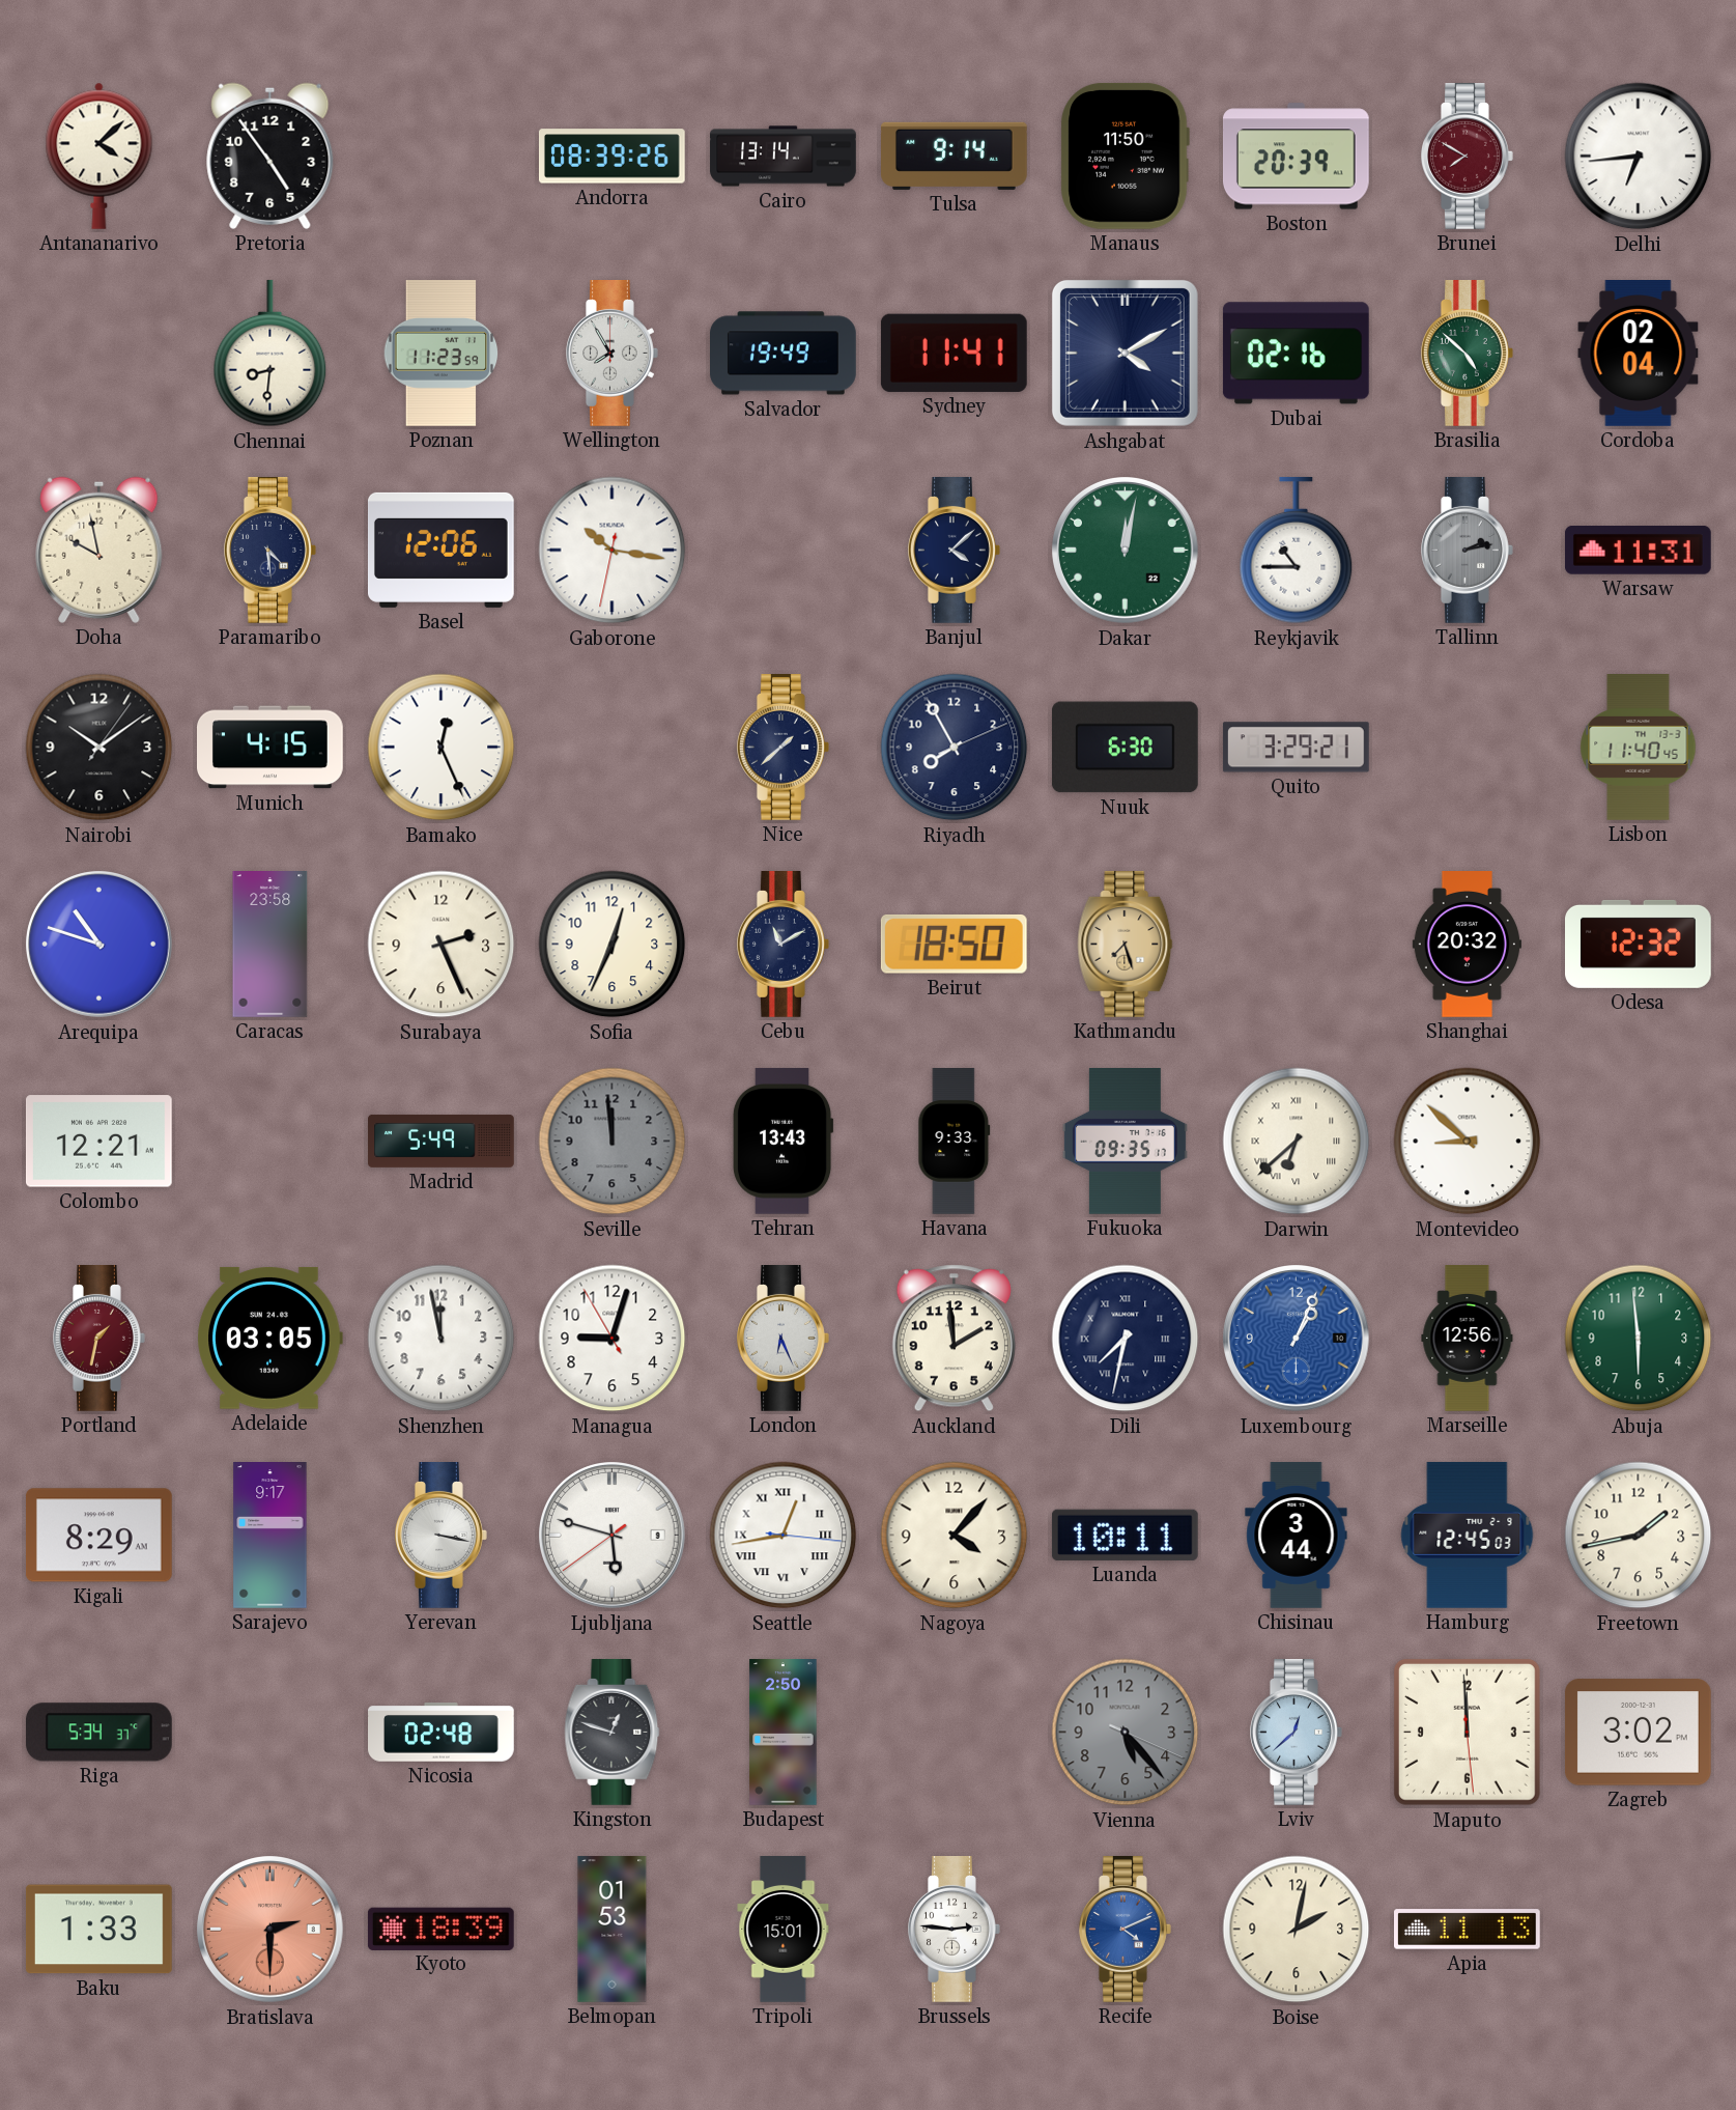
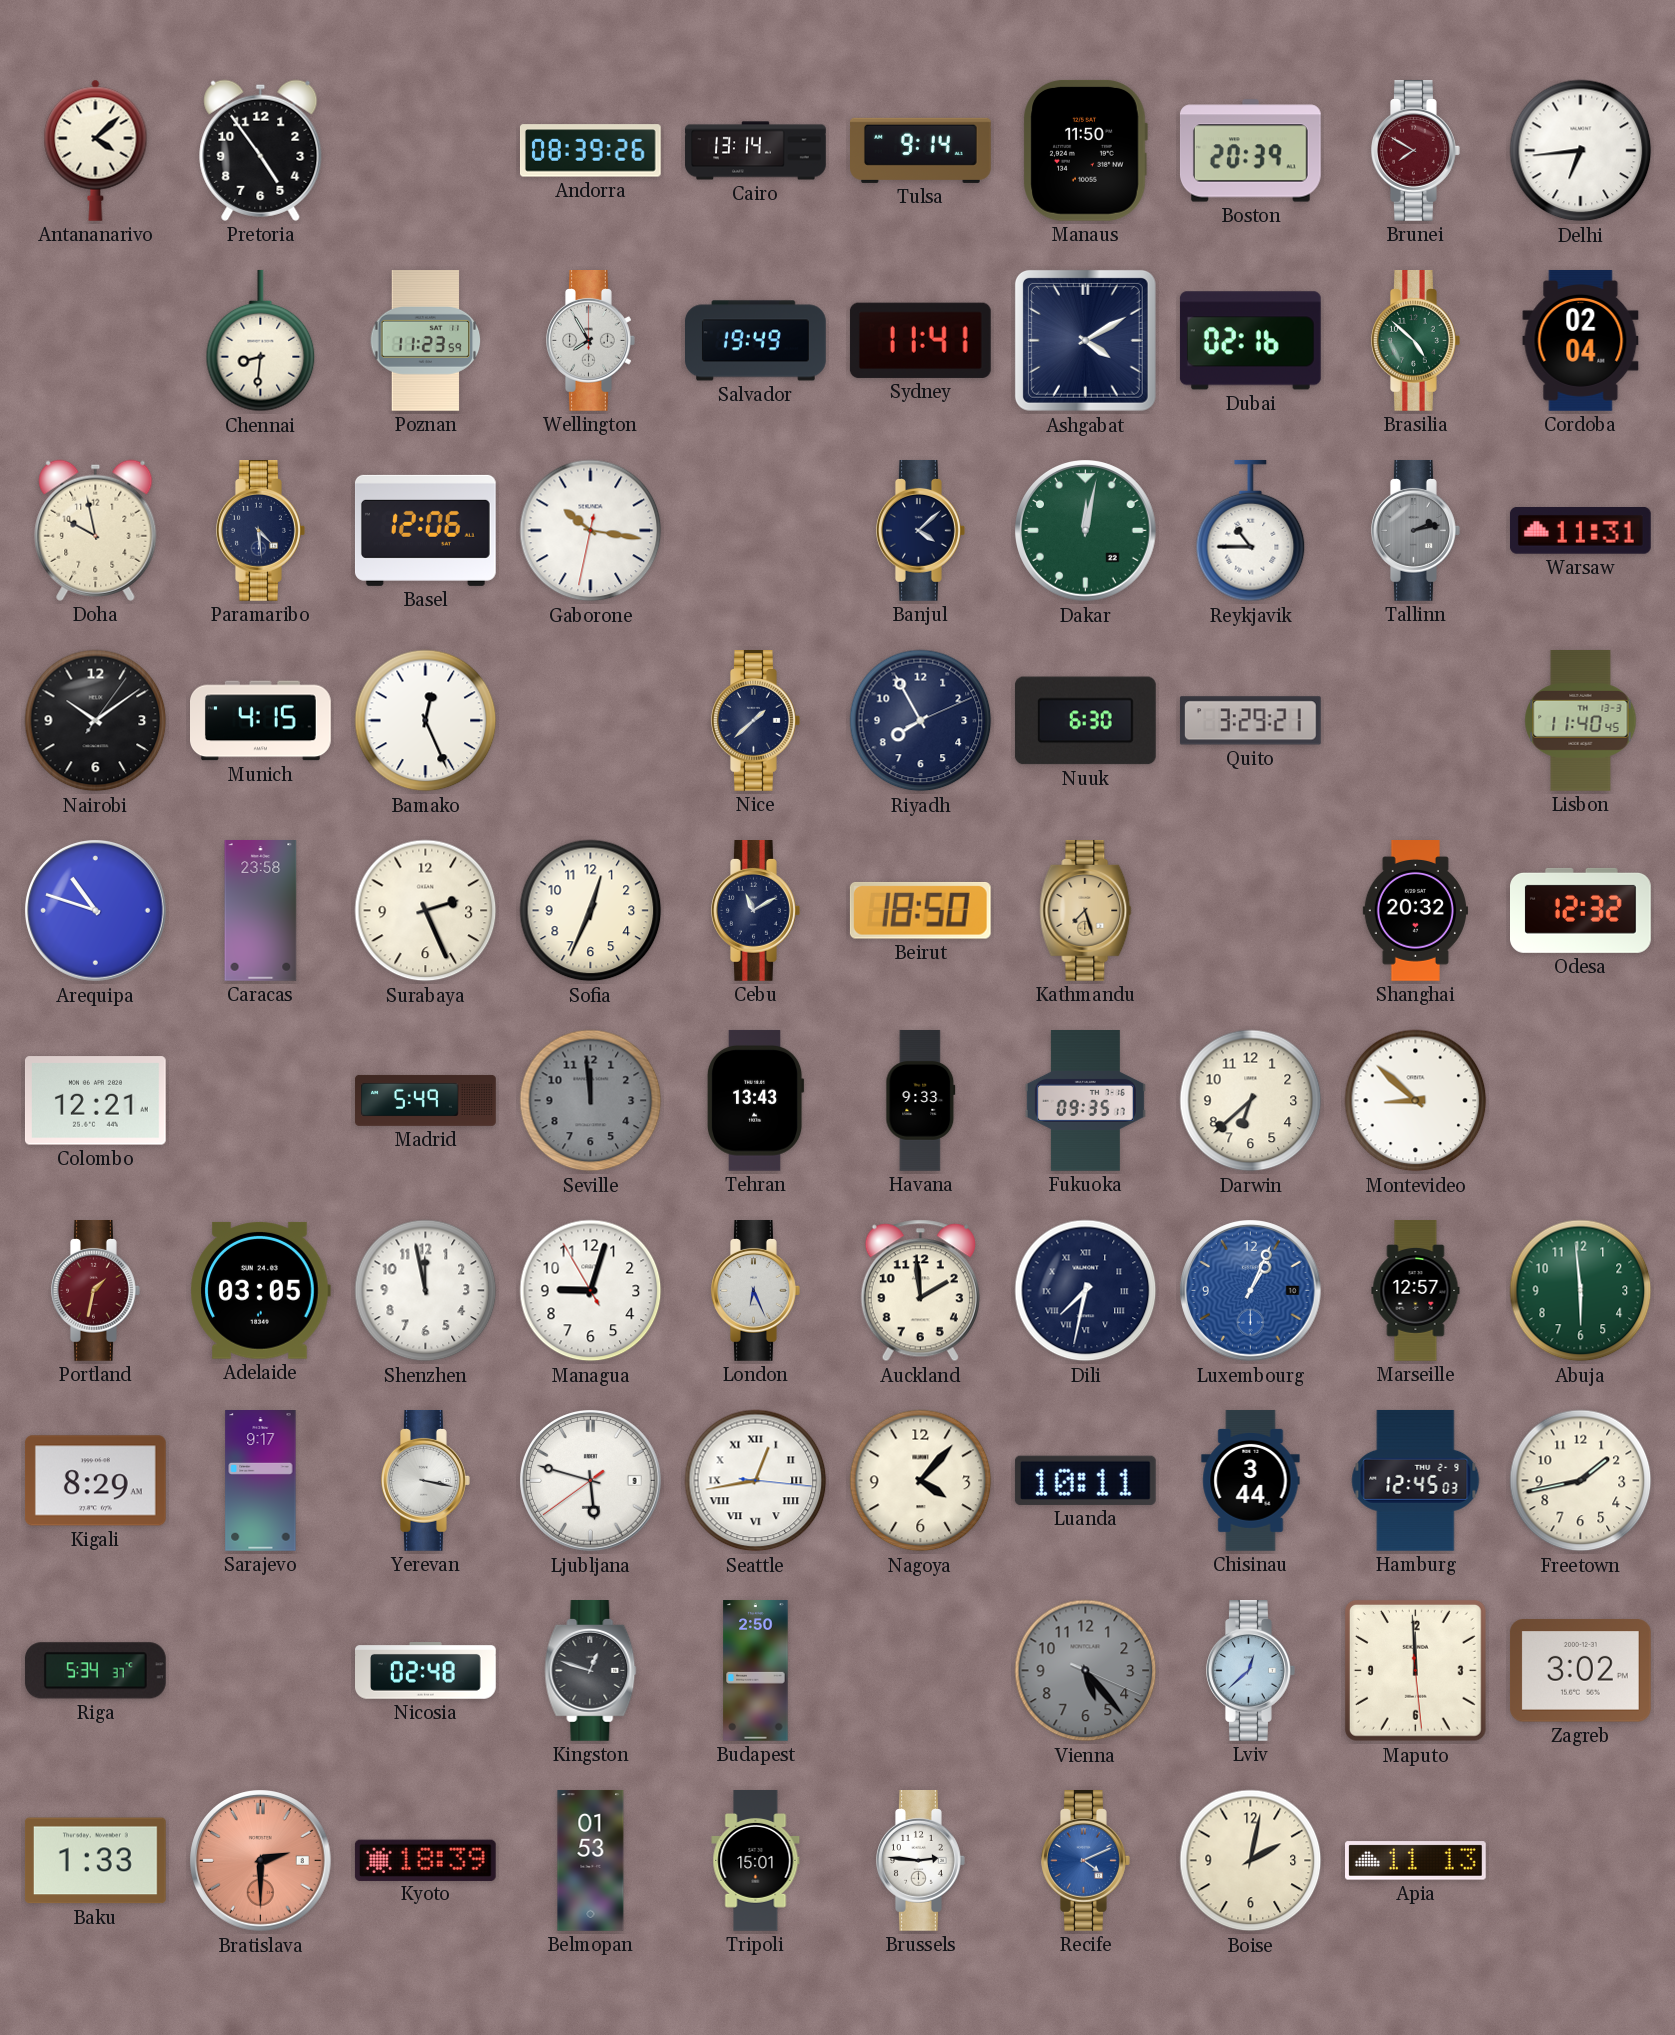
Darwin numerals: Roman -> Arabic (1251, 1101)
Marseille: 12:56 -> 12:57 (1416, 1291)
